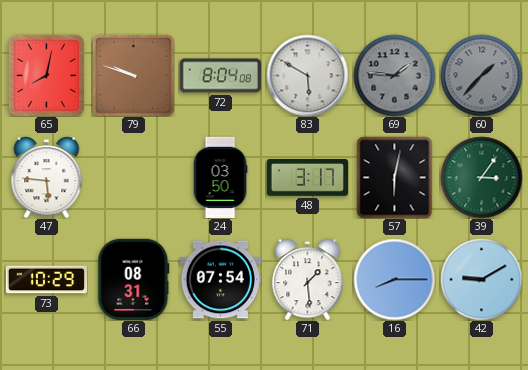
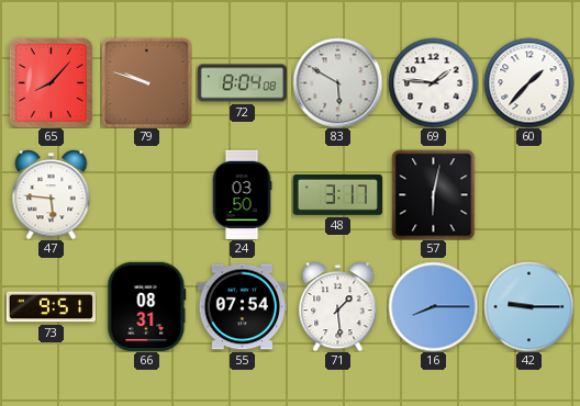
65: 8:02 -> 8:07 (52, 82)
69 dial: grey -> white (433, 82)
60 dial: grey -> white (528, 82)
39: 3:06 -> none (481, 177)
73: 10:29 -> 9:51 (51, 307)
42: 9:10 -> 9:15 (528, 306)
